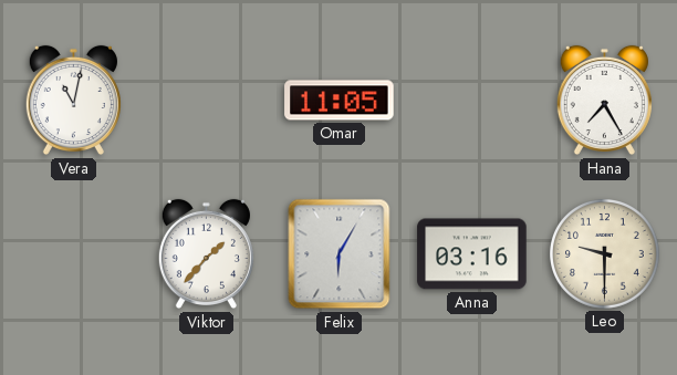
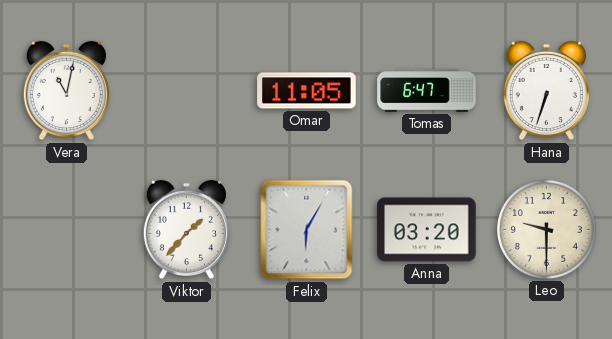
Tomas: none -> 6:47 (427, 91)
Hana: 7:25 -> 6:33 (546, 91)
Anna: 03:16 -> 03:20 (427, 230)
